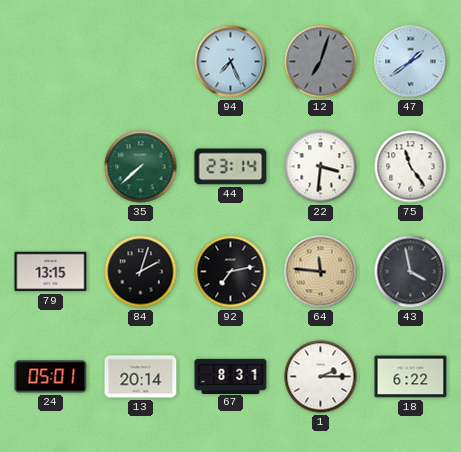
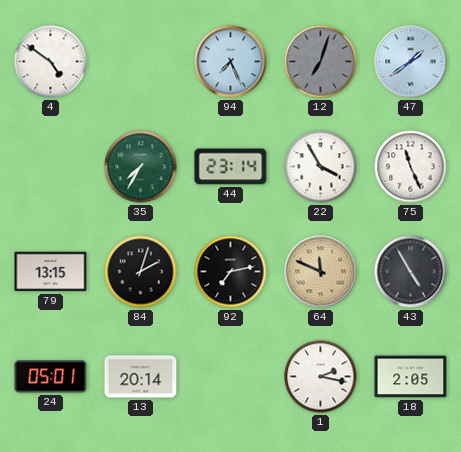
4: none -> 4:51 (51, 62)
35: 7:38 -> 7:35 (141, 167)
22: 3:31 -> 3:55 (321, 167)
75: 11:24 -> 11:26 (411, 167)
64: 11:46 -> 11:49 (321, 272)
43: 3:58 -> 4:55 (411, 272)
67: 8:31 -> none (231, 376)
1: 2:15 -> 2:17 (321, 377)
18: 6:22 -> 2:05 (411, 377)
